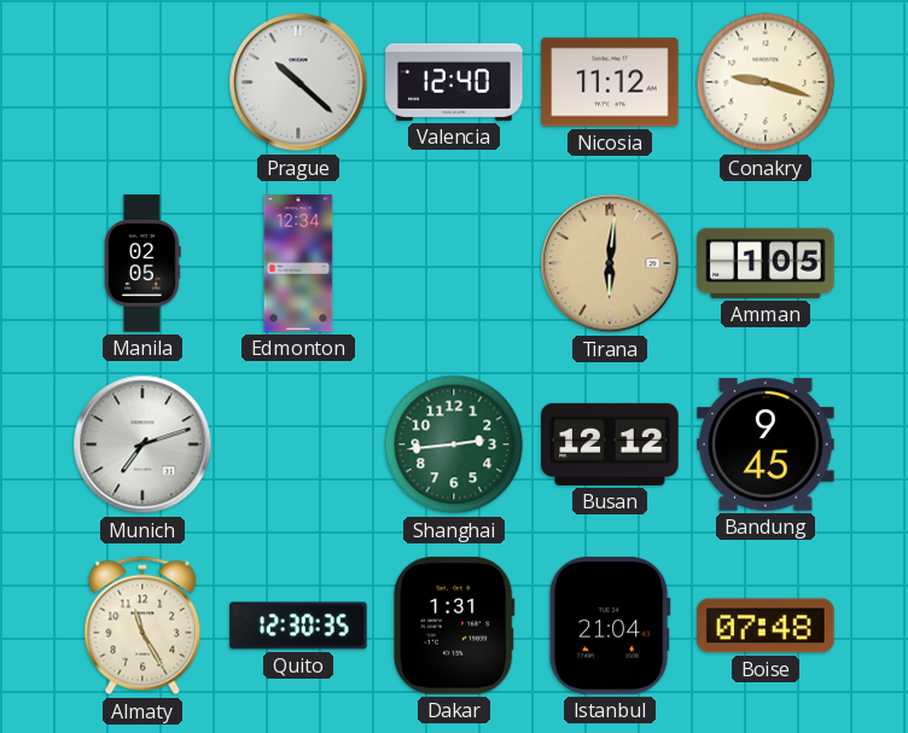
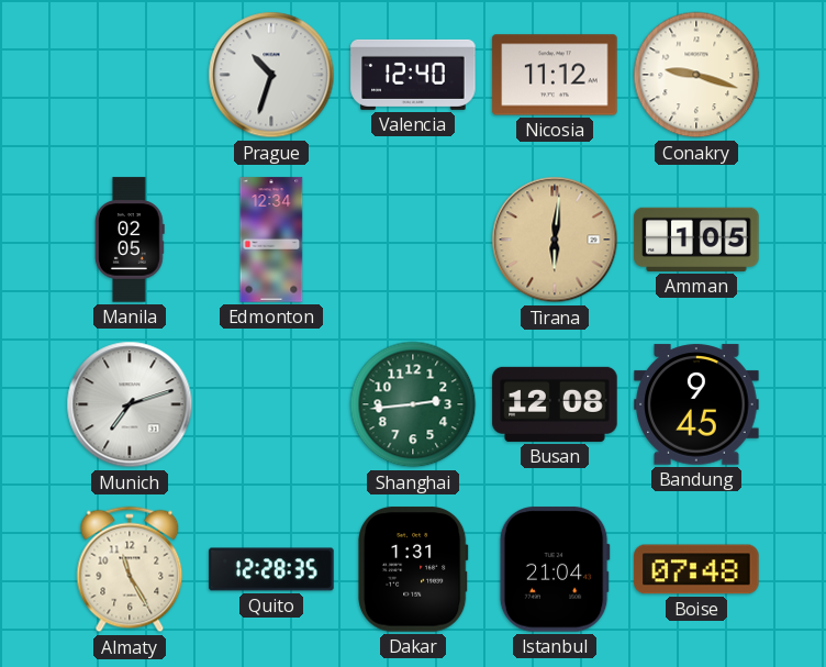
Prague: 10:22 -> 10:33 (271, 75)
Busan: 12:12 -> 12:08 (555, 404)
Quito: 12:30 -> 12:28 (271, 569)
